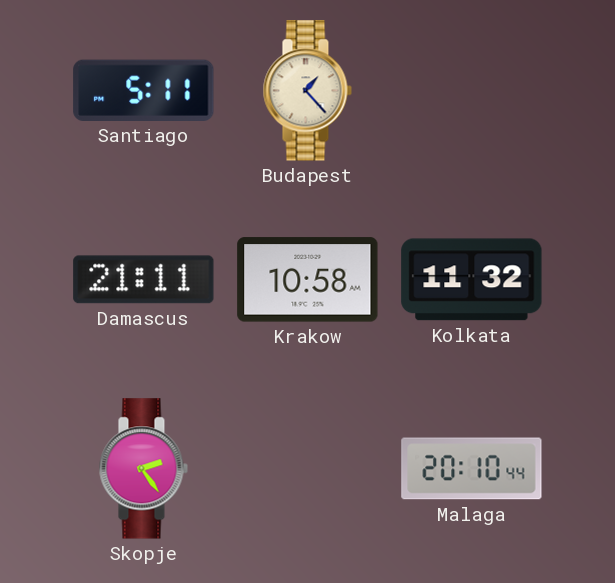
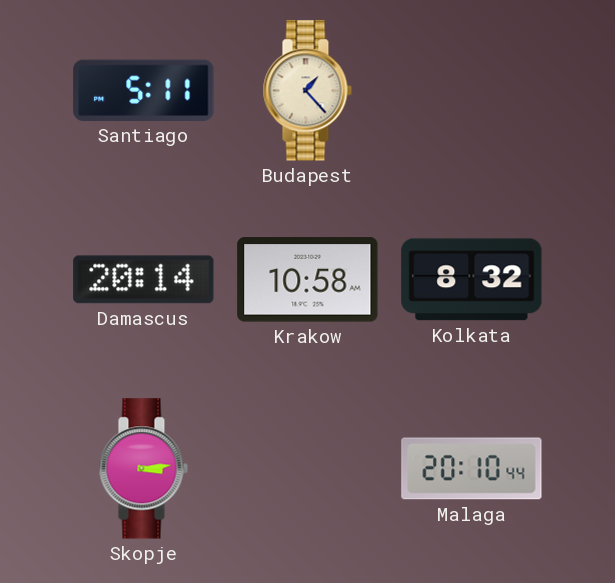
Damascus: 21:11 -> 20:14 (144, 280)
Kolkata: 11:32 -> 8:32 (472, 280)
Skopje: 2:24 -> 3:14 (143, 469)
